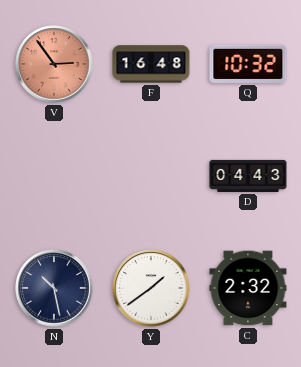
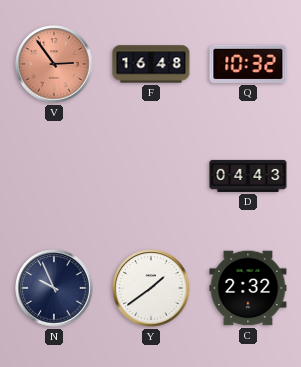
N: 10:28 -> 9:56 (54, 288)
